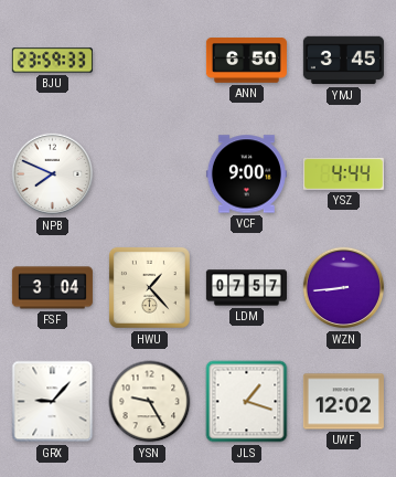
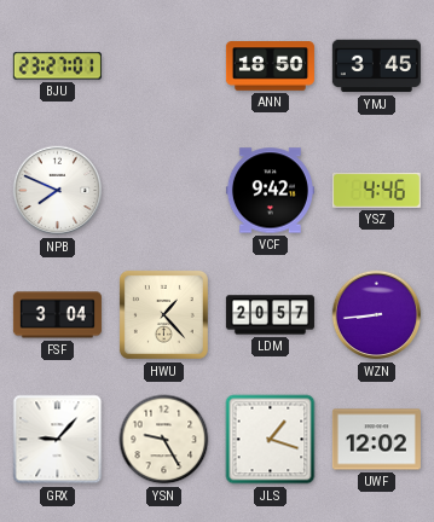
BJU: 23:59 -> 23:27 (57, 66)
ANN: 6:50 -> 18:50 (270, 66)
VCF: 9:00 -> 9:42 (270, 191)
YSZ: 4:44 -> 4:46 (376, 190)
LDM: 07:57 -> 20:57 (270, 315)
